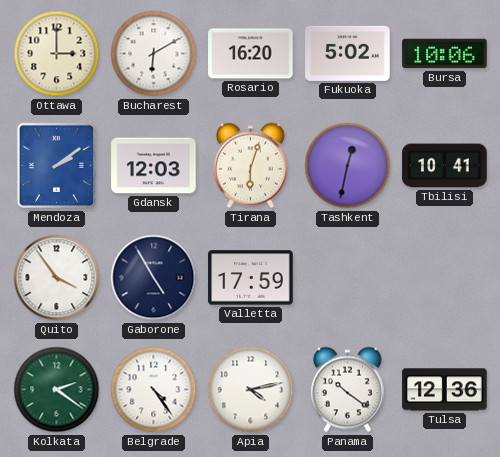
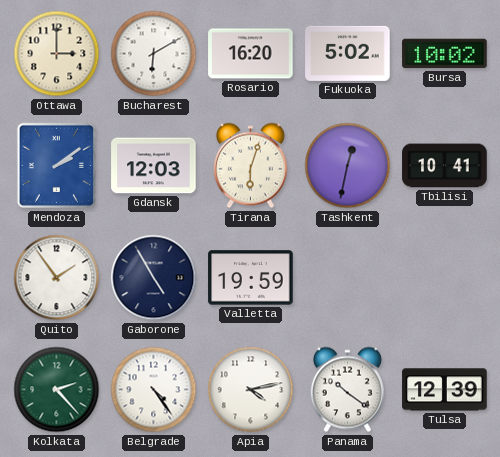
Bursa: 10:06 -> 10:02 (445, 54)
Quito: 3:54 -> 1:54 (57, 278)
Valletta: 17:59 -> 19:59 (251, 278)
Kolkata: 2:21 -> 2:23 (57, 390)
Tulsa: 12:36 -> 12:39 (445, 390)
